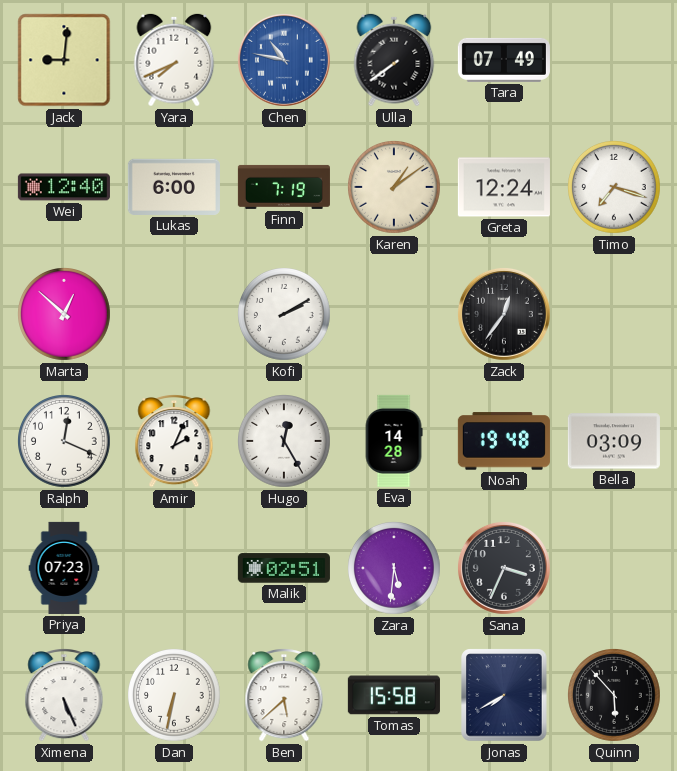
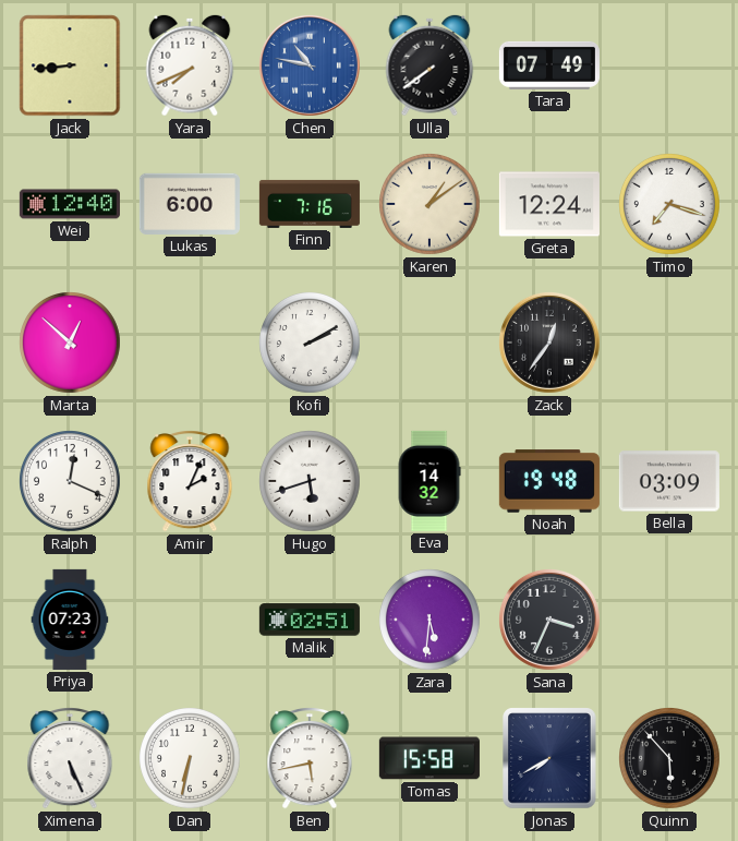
Jack: 9:01 -> 8:44 (70, 65)
Finn: 7:19 -> 7:16 (310, 204)
Hugo: 12:25 -> 5:42 (311, 482)
Eva: 14:28 -> 14:32 (430, 481)
Ben: 5:38 -> 5:43 (310, 759)
